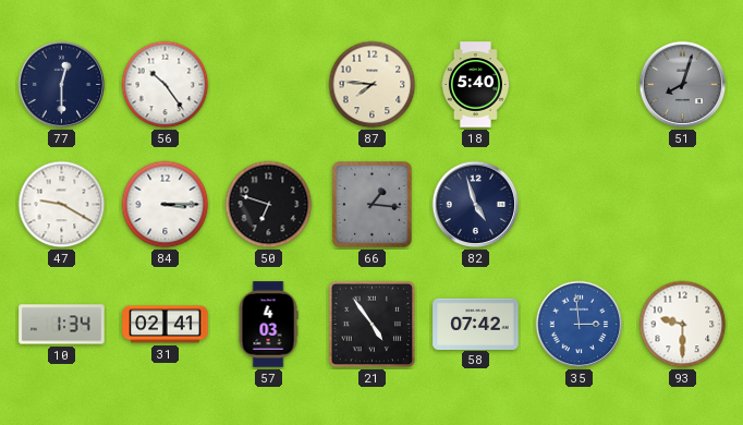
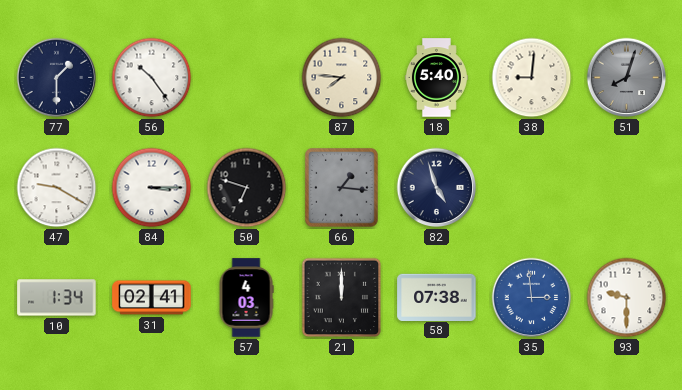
77: 12:30 -> 1:30 (57, 78)
38: none -> 9:01 (532, 78)
21: 4:54 -> 12:00 (342, 298)
58: 07:42 -> 07:38 (437, 297)
